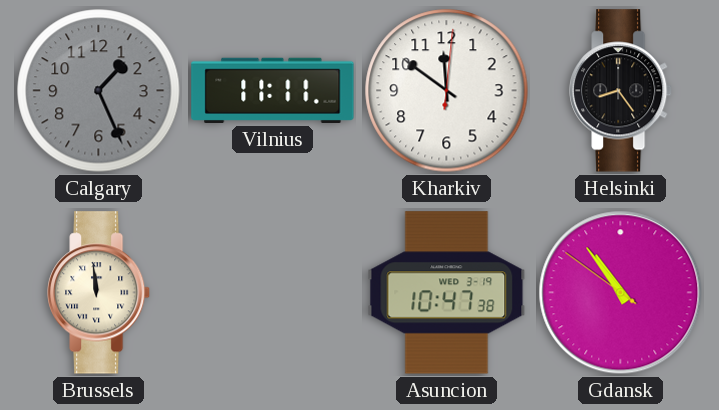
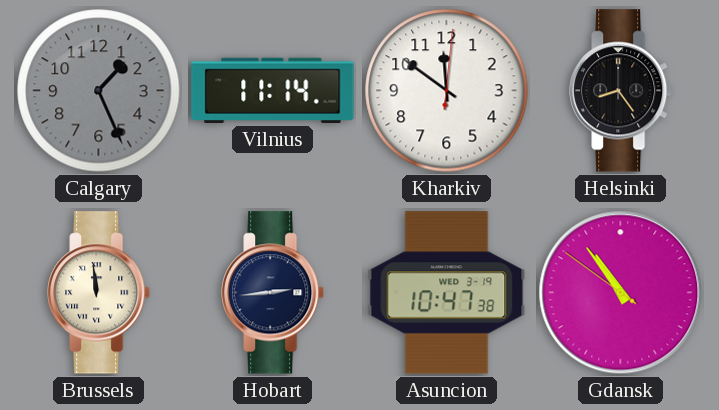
Vilnius: 11:11 -> 11:14 (273, 90)
Hobart: none -> 2:44 (274, 293)
